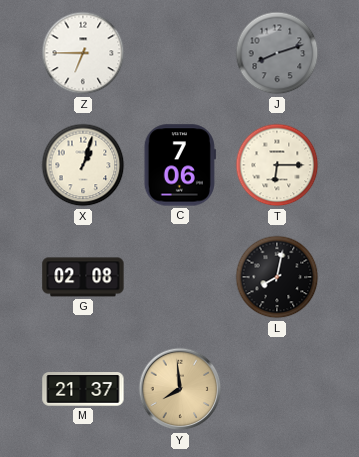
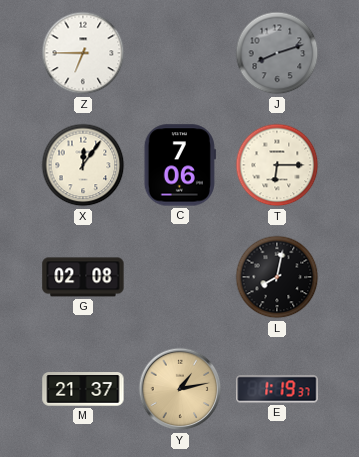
X: 1:03 -> 12:06 (83, 165)
Y: 7:59 -> 1:13 (180, 389)
E: none -> 1:19 (277, 389)
